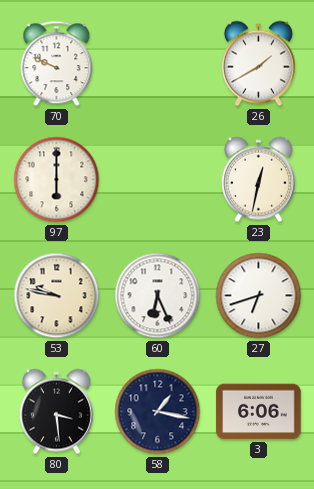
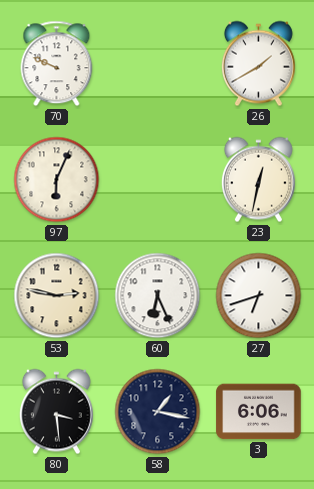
97: 6:00 -> 6:04 (57, 180)
53: 9:47 -> 2:47 (57, 296)
